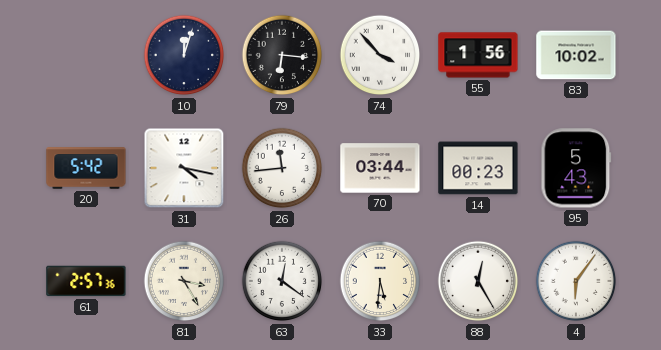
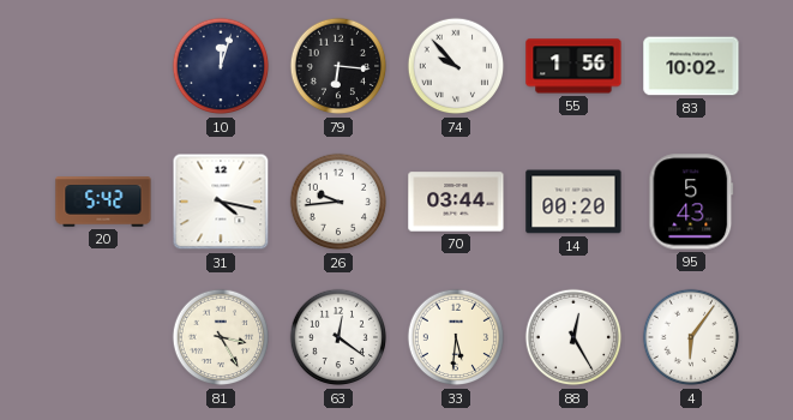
74: 3:53 -> 9:53 (456, 66)
26: 11:44 -> 9:44 (338, 202)
14: 00:23 -> 00:20 (573, 202)
61: 2:57 -> none (86, 281)
